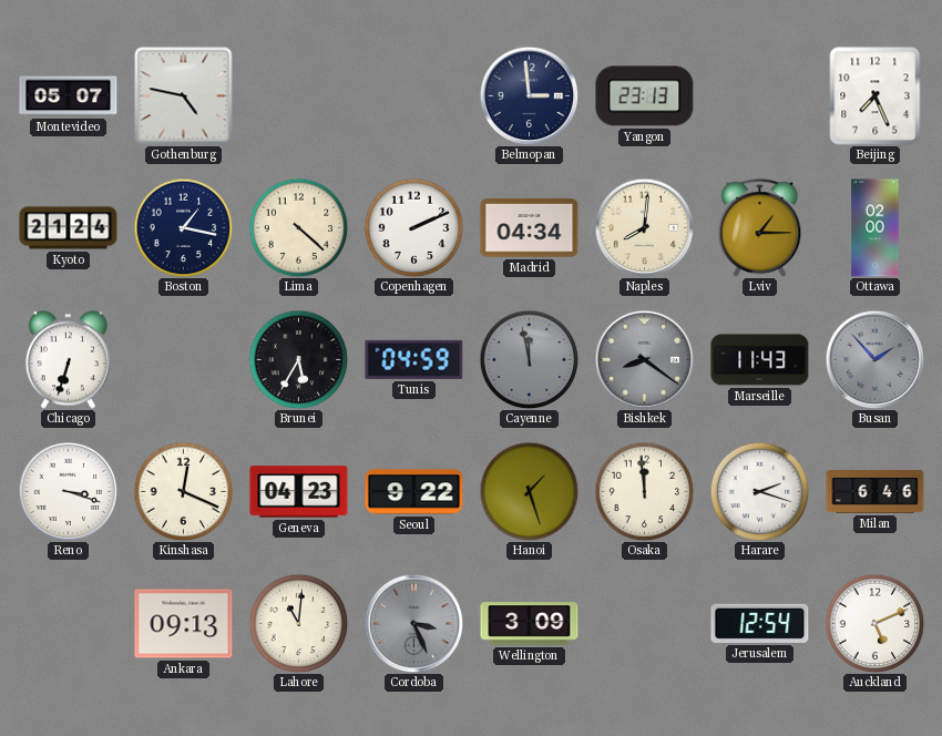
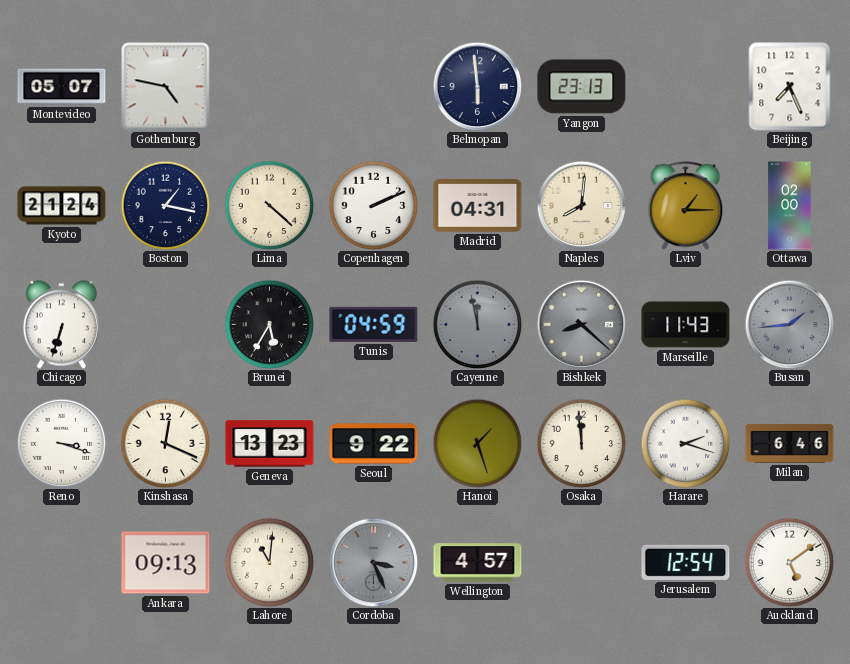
Belmopan: 2:59 -> 5:59 (477, 86)
Madrid: 04:34 -> 04:31 (478, 206)
Bishkek: 8:21 -> 8:22 (581, 324)
Busan: 1:53 -> 1:44 (789, 324)
Geneva: 04:23 -> 13:23 (270, 444)
Wellington: 3:09 -> 4:57 (478, 563)
Auckland: 5:11 -> 5:09 (789, 562)
